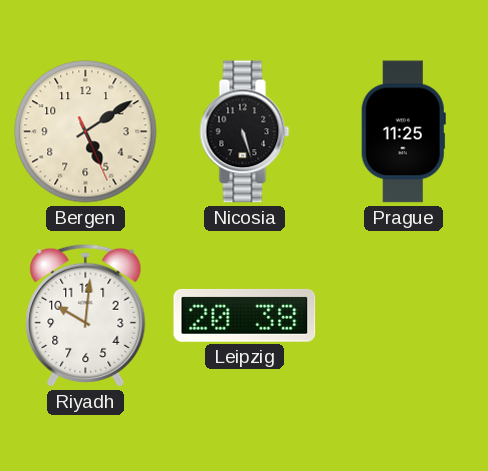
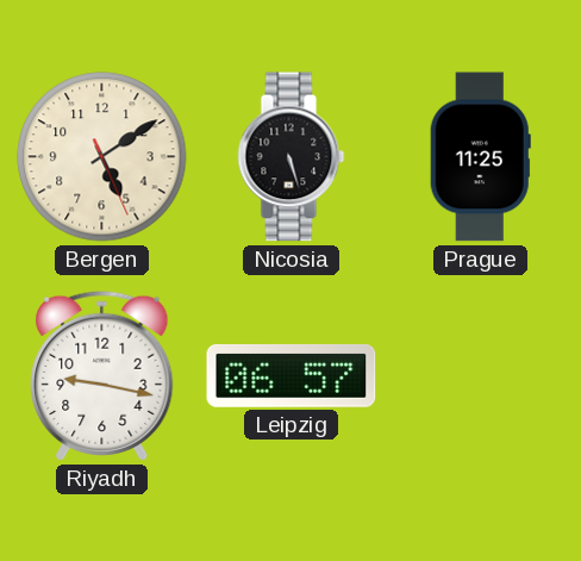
Riyadh: 10:01 -> 9:17 (102, 375)
Leipzig: 20:38 -> 06:57 (292, 375)
